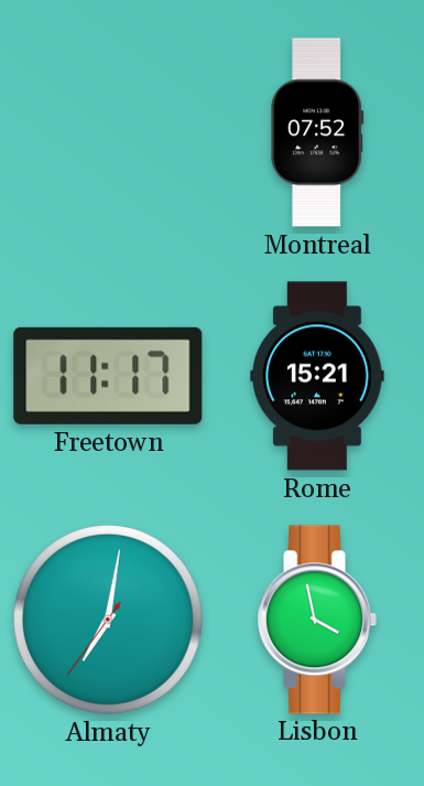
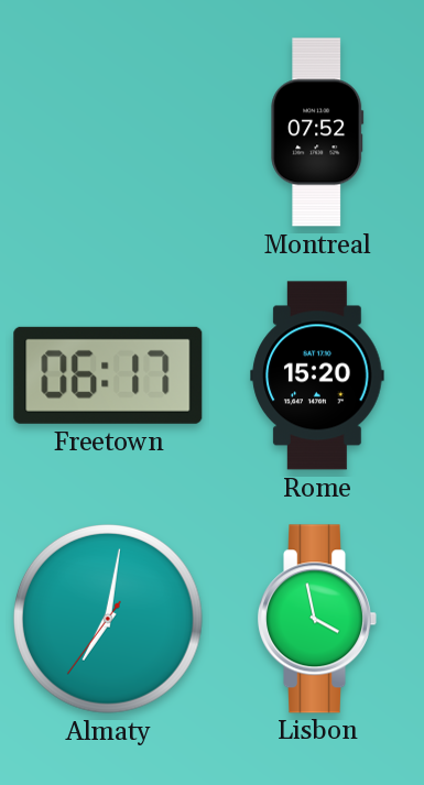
Freetown: 11:17 -> 06:17 (108, 375)
Rome: 15:21 -> 15:20 (317, 375)
